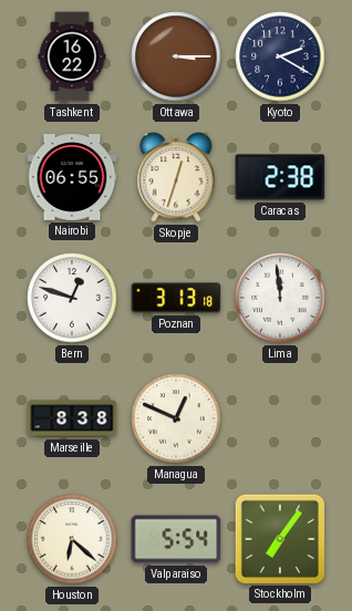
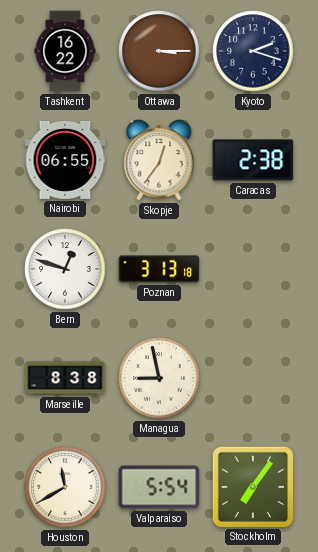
Kyoto: 2:20 -> 2:18 (253, 51)
Skopje: 12:33 -> 12:36 (159, 160)
Lima: 11:59 -> none (280, 298)
Managua: 12:49 -> 8:58 (159, 378)
Houston: 6:22 -> 11:40 (65, 487)
